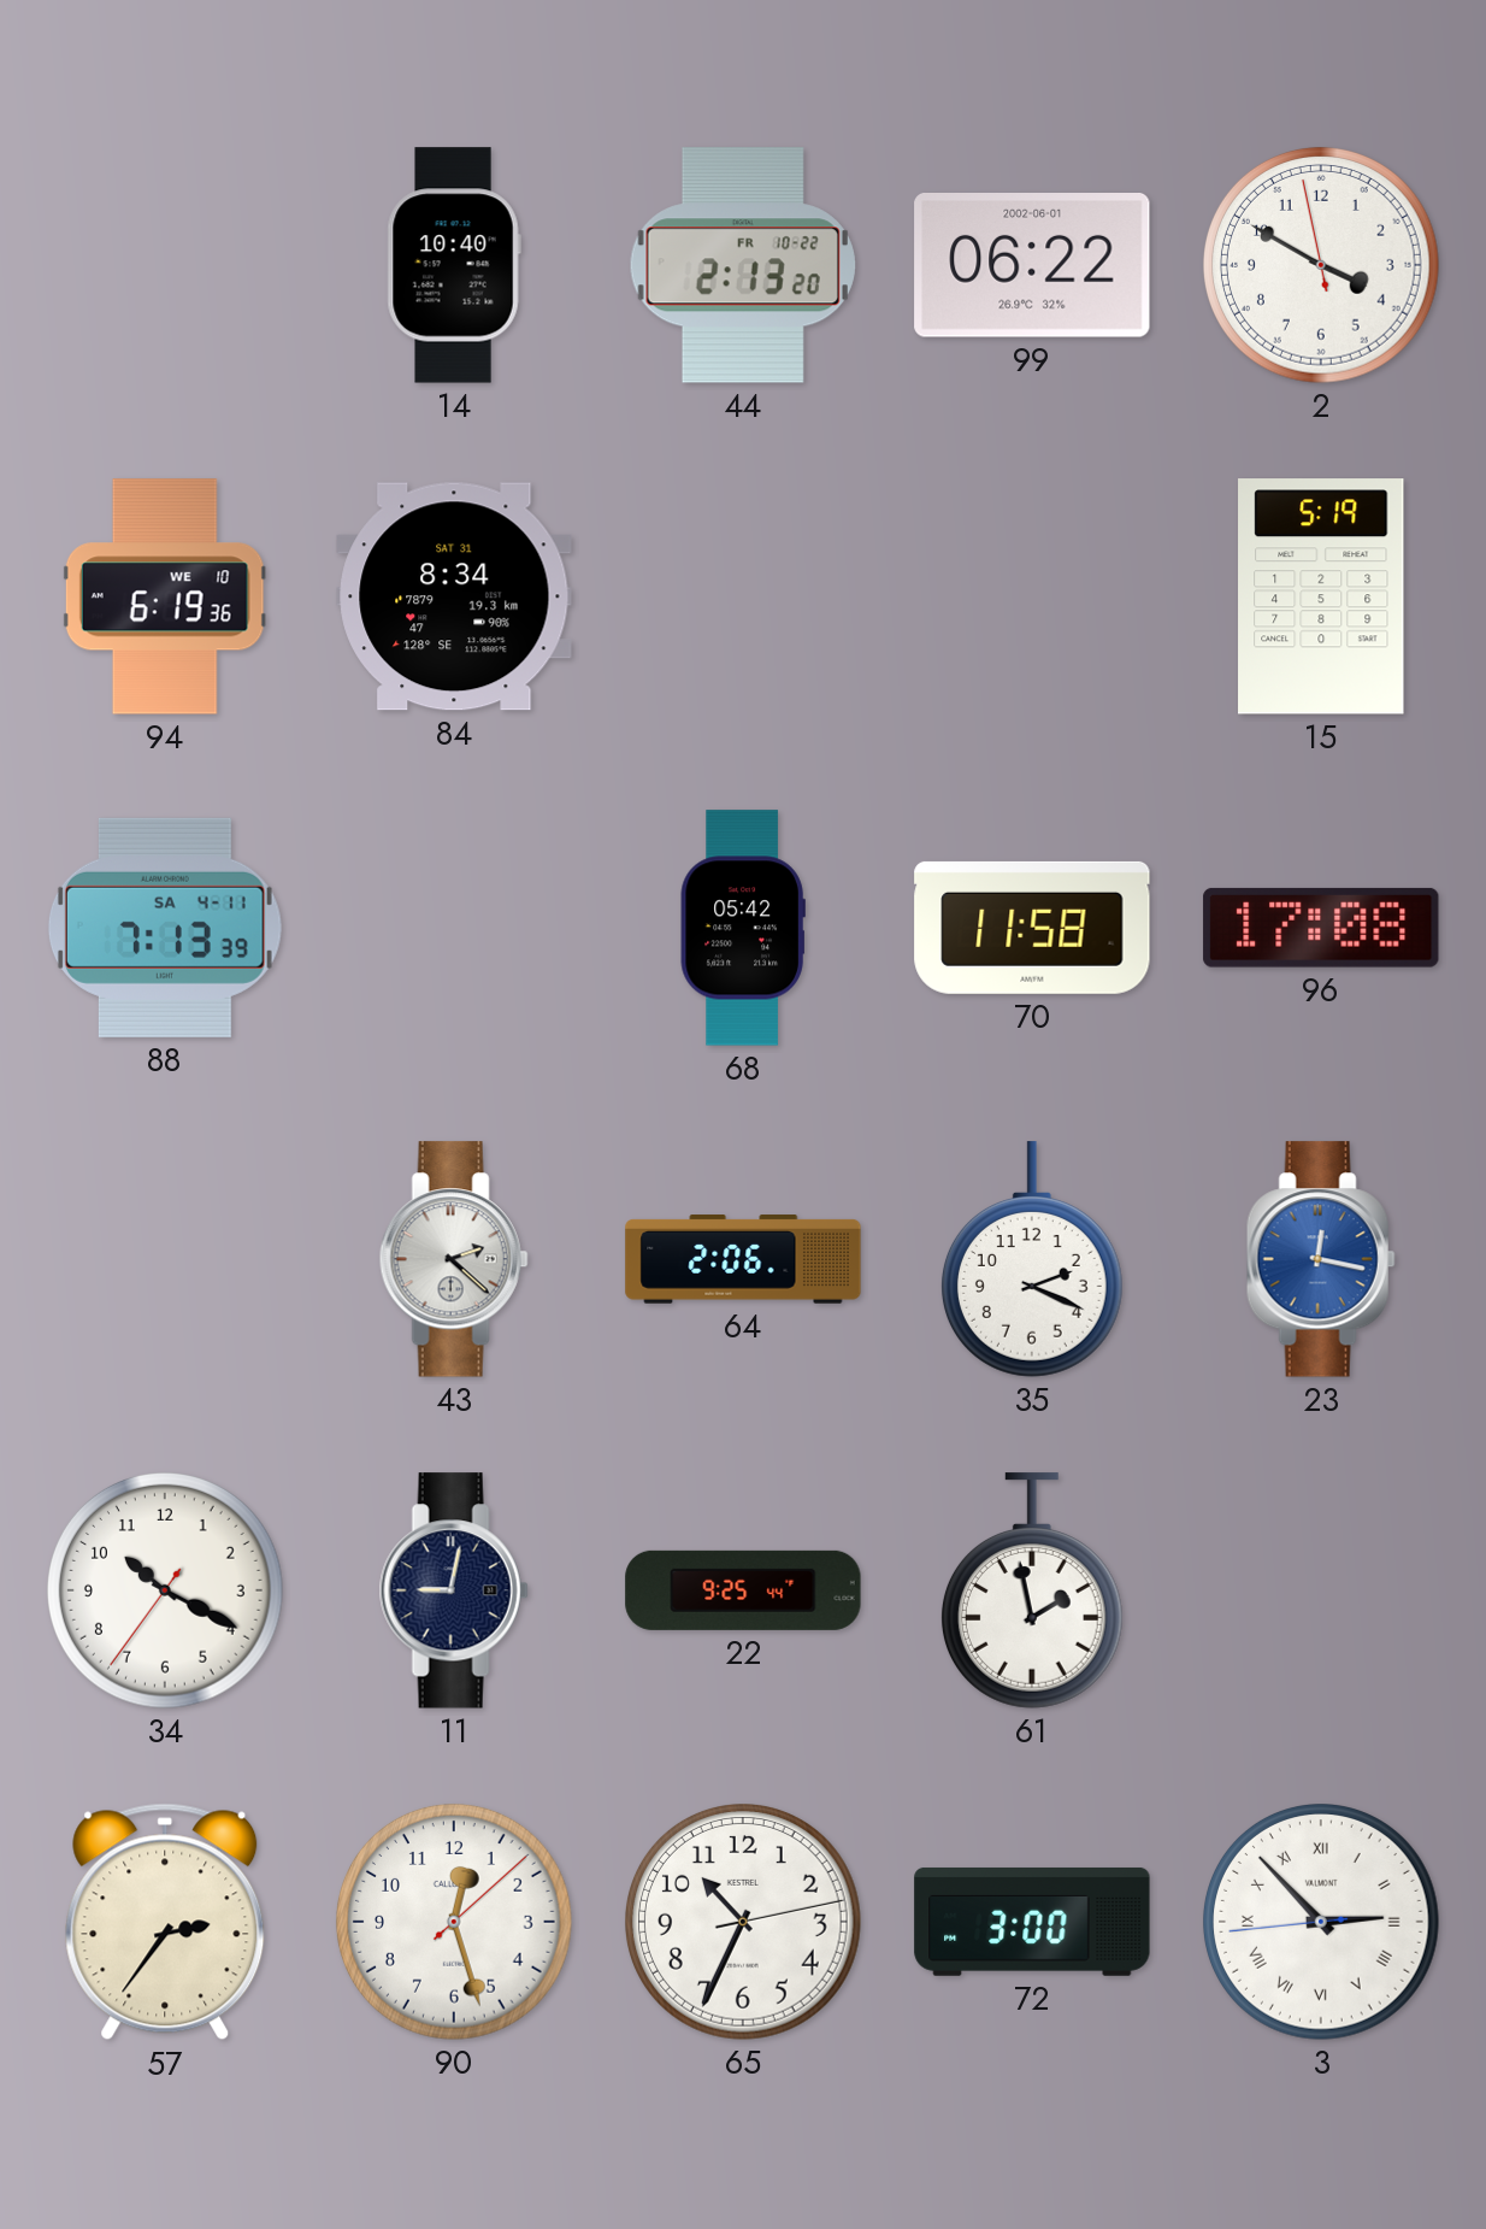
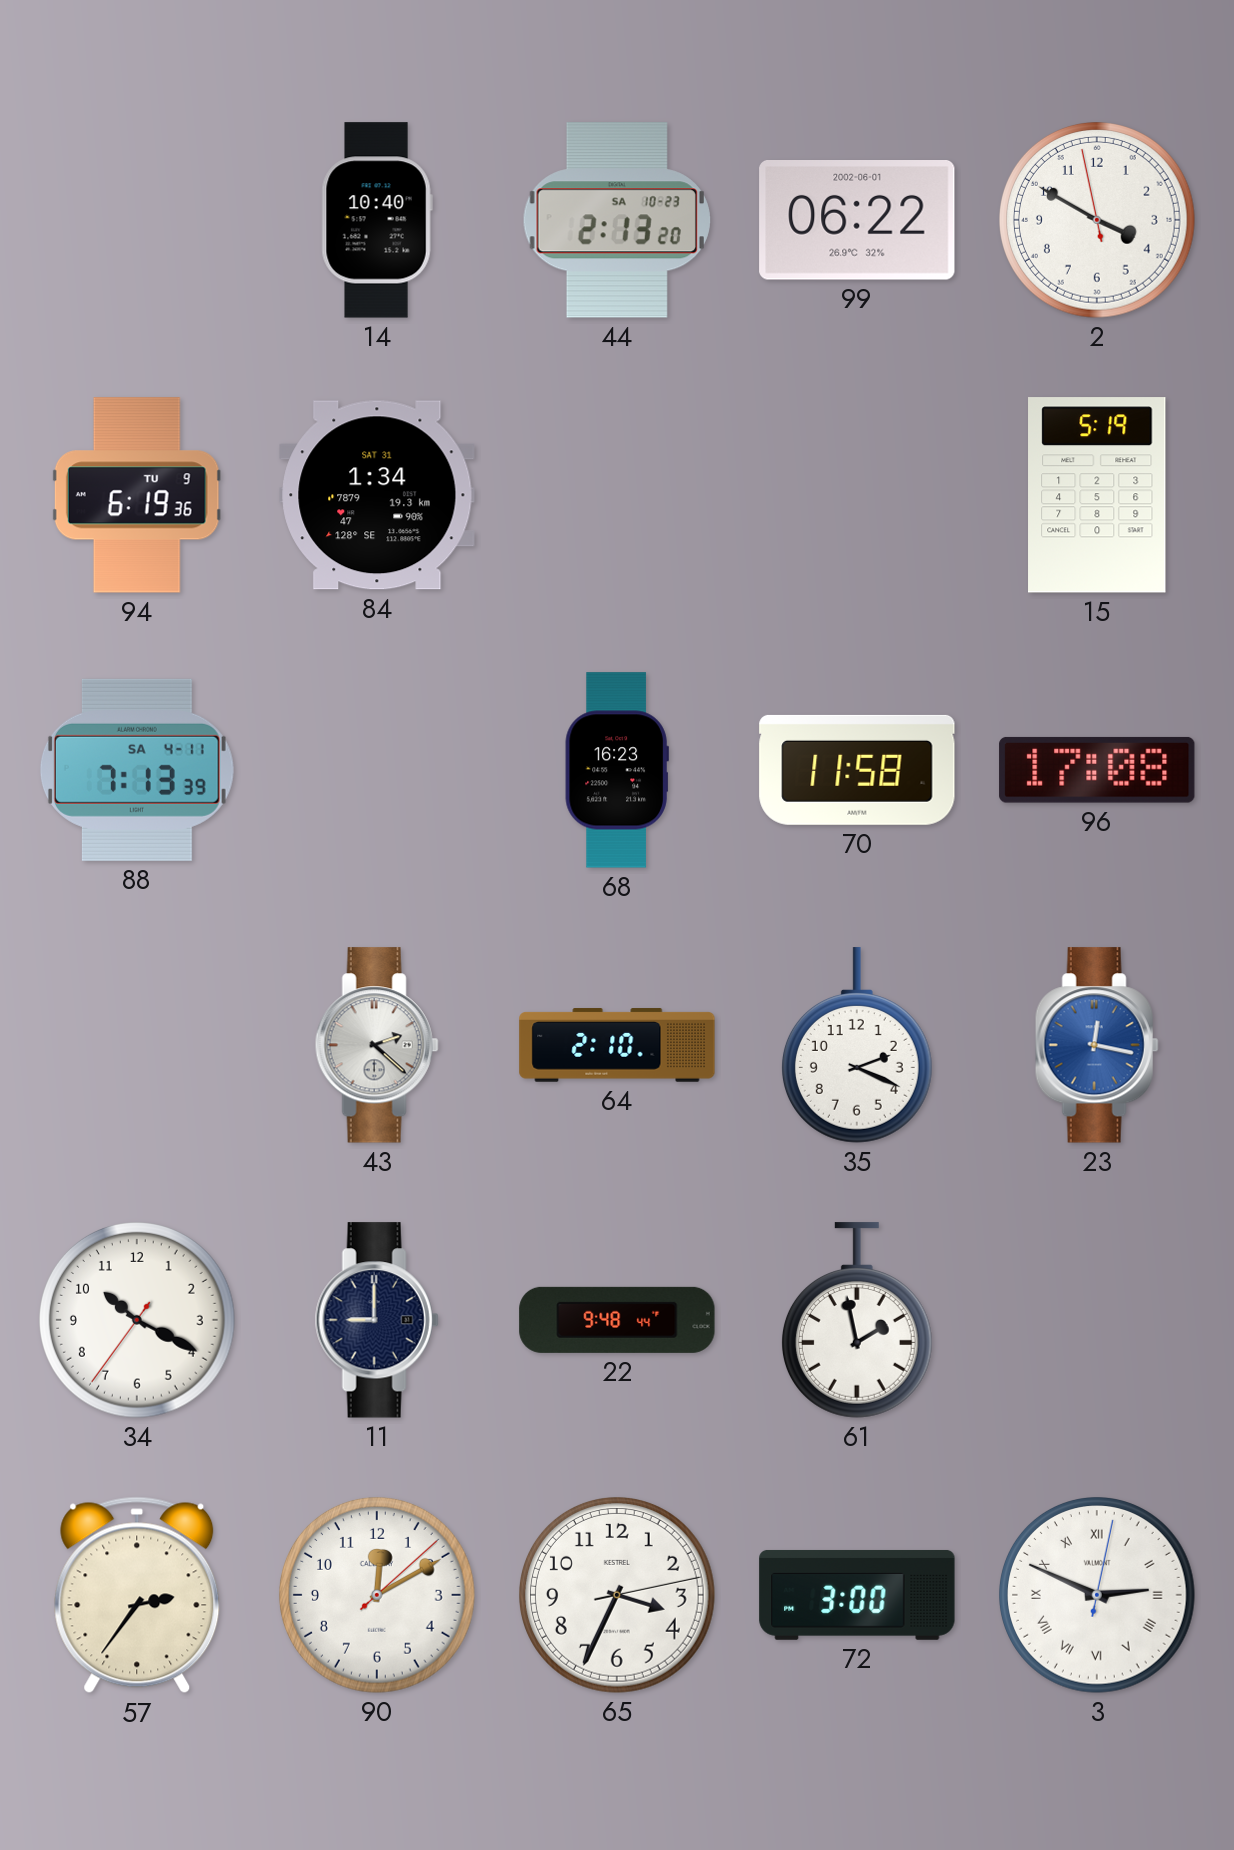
44 date: FR 10-22 -> SA 10-23 (617, 220)
94 date: WE 10 -> TU 9 (137, 495)
84: 8:34 -> 1:34 (377, 495)
68: 05:42 -> 16:23 (617, 770)
64: 2:06 -> 2:10 (617, 1045)
11: 9:02 -> 9:00 (377, 1320)
22: 9:25 -> 9:48 (617, 1320)
90: 12:27 -> 12:10 (378, 1596)
65: 10:34 -> 3:34 (618, 1596)
3: 2:52 -> 2:49 (1098, 1596)
